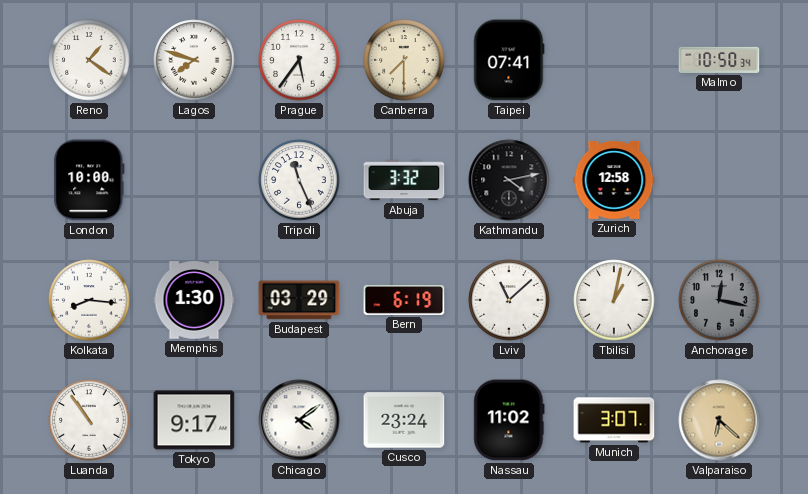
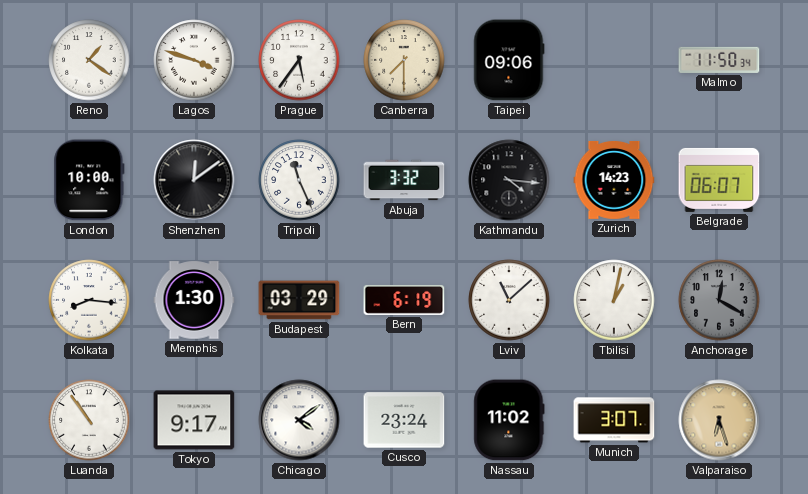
Lagos: 7:48 -> 3:48 (194, 60)
Taipei: 07:41 -> 09:06 (509, 60)
Malmo: 10:50 -> 11:50 (719, 60)
Shenzhen: none -> 12:09 (194, 180)
Kathmandu: 4:13 -> 4:16 (509, 180)
Zurich: 12:58 -> 14:23 (614, 180)
Belgrade: none -> 06:07 (719, 180)
Anchorage: 12:17 -> 12:20 (719, 300)
Valparaiso: 6:22 -> 6:27 (719, 420)
